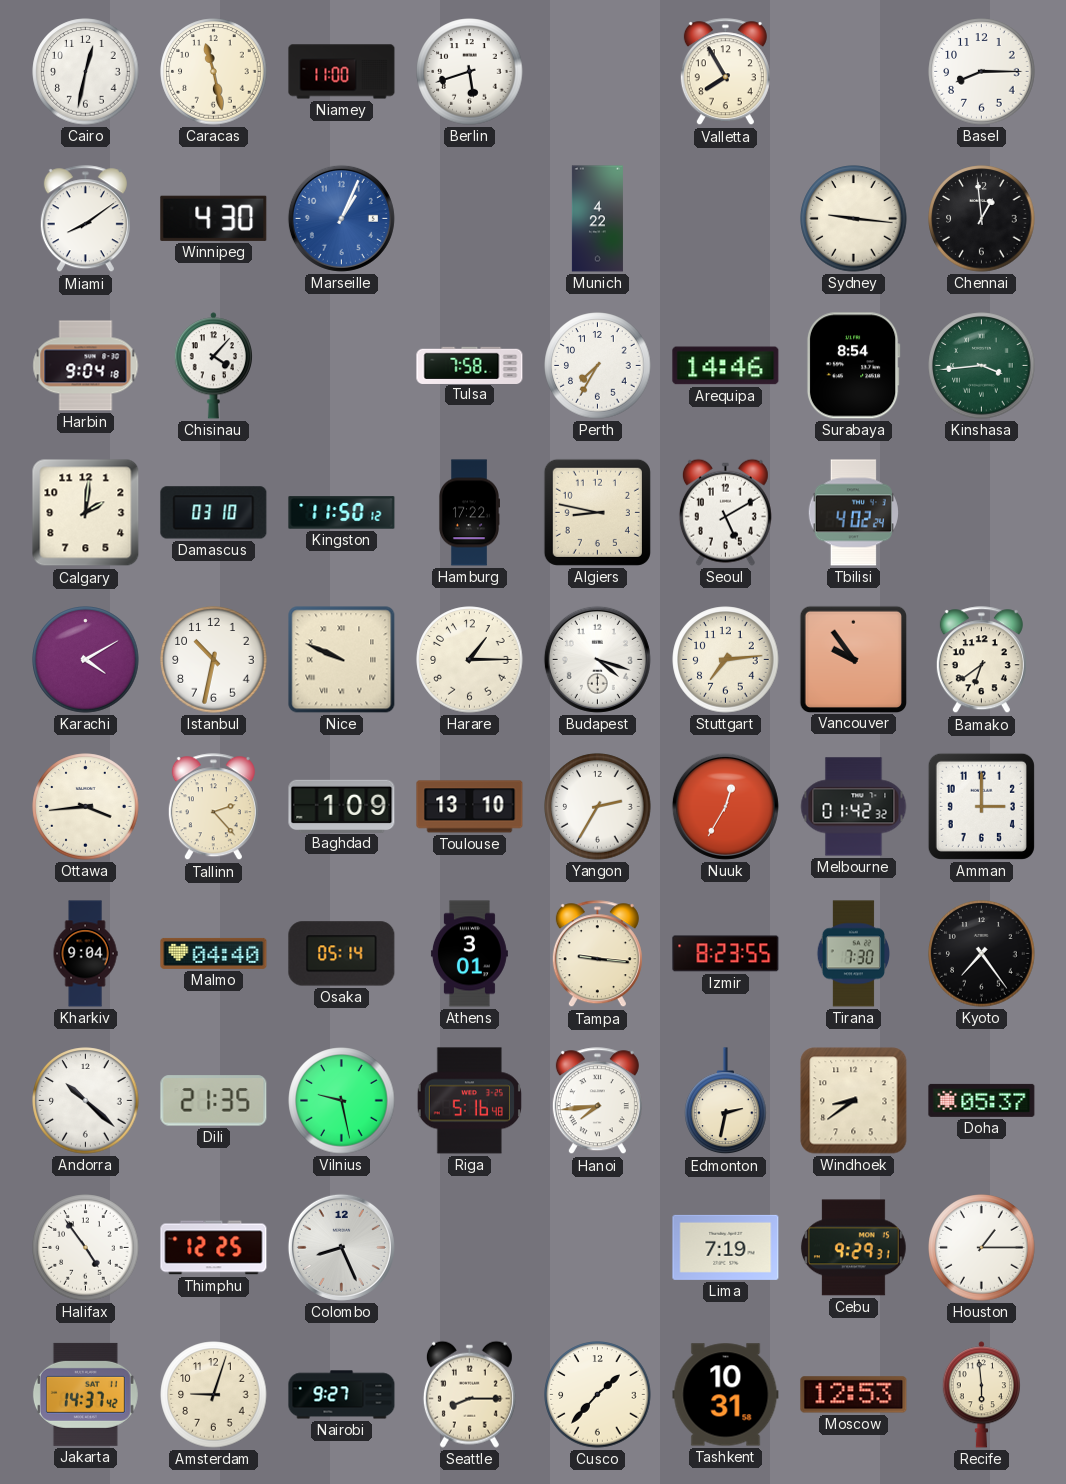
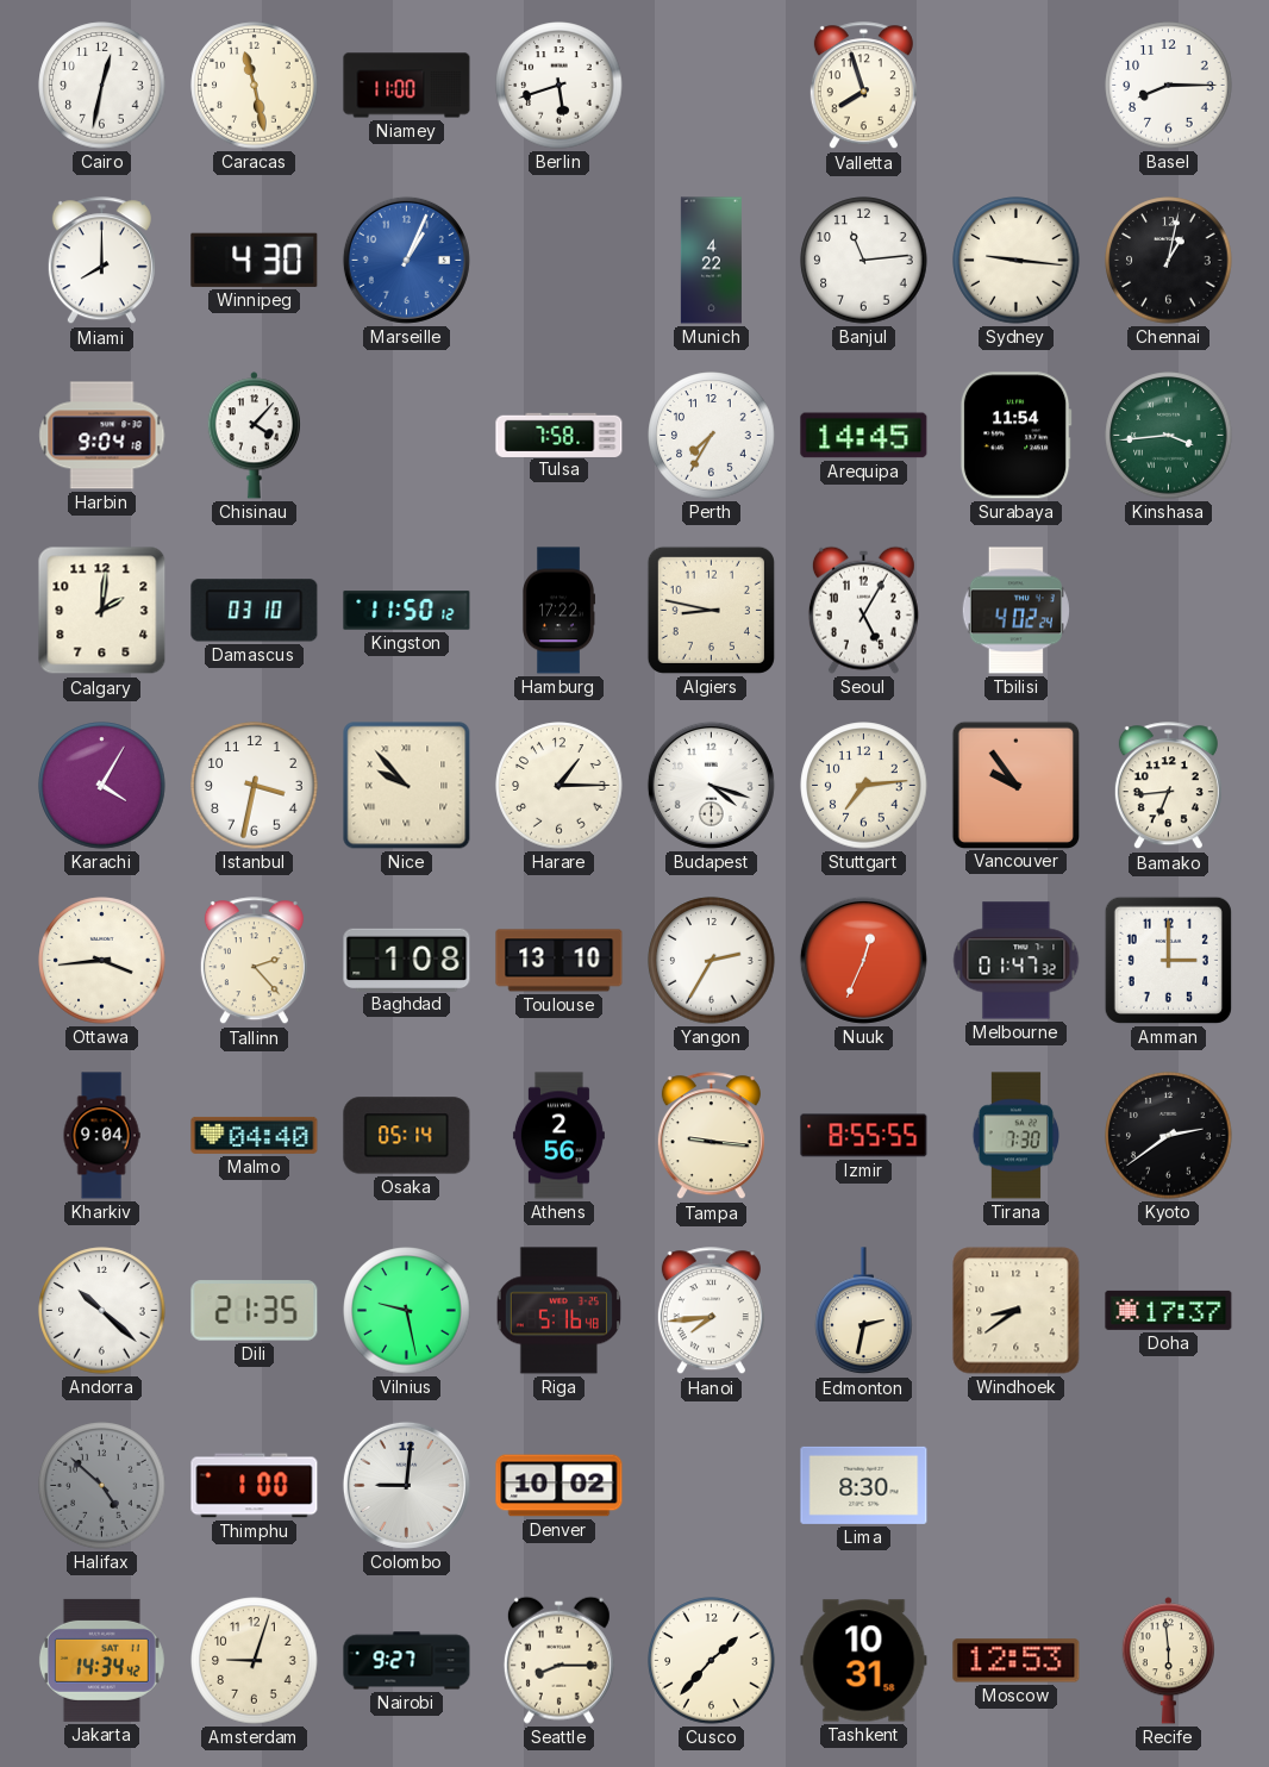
Valletta: 7:55 -> 7:57 (863, 86)
Miami: 8:09 -> 8:00 (101, 261)
Banjul: none -> 11:14 (864, 261)
Chennai: 12:59 -> 1:02 (1169, 261)
Arequipa: 14:46 -> 14:45 (864, 436)
Surabaya: 8:54 -> 11:54 (1015, 436)
Seoul: 5:10 -> 5:05 (863, 610)
Karachi: 4:10 -> 4:05 (102, 786)
Istanbul: 10:32 -> 3:32 (255, 786)
Nice: 9:49 -> 9:53 (407, 786)
Bamako: 6:39 -> 6:44 (1168, 786)
Baghdad: 1:09 -> 1:08 (407, 960)
Nuuk: 12:35 -> 12:34 (863, 960)
Melbourne: 01:42 -> 01:47 (1017, 961)
Athens: 3:01 -> 2:56 (558, 1136)
Izmir: 8:23 -> 8:55 (864, 1136)
Kyoto: 7:24 -> 2:39 (1169, 1136)
Doha: 05:37 -> 17:37 (1169, 1310)
Halifax: 4:54 -> 4:52 (102, 1486)
Halifax dial: white -> grey (102, 1486)
Thimphu: 12:25 -> 1:00 (255, 1486)
Colombo: 8:26 -> 9:01 (406, 1485)
Denver: none -> 10:02 (560, 1486)
Lima: 7:19 -> 8:30 (864, 1485)
Cebu: 9:29 -> none (853, 1248)
Houston: 1:15 -> none (982, 1248)
Jakarta: 14:37 -> 14:34 (101, 1660)
